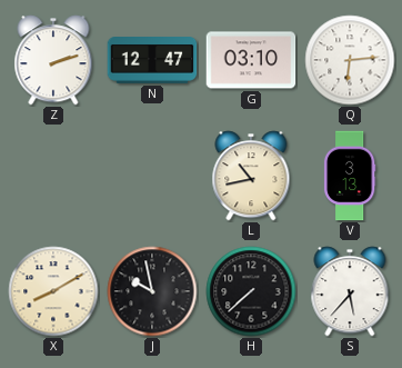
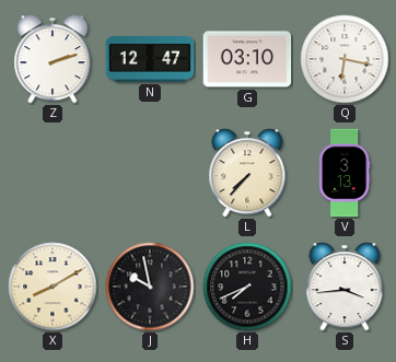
Q: 6:14 -> 6:17 (345, 59)
L: 10:43 -> 7:37 (247, 173)
H: 7:38 -> 7:41 (247, 287)
S: 5:37 -> 3:44 (345, 287)
